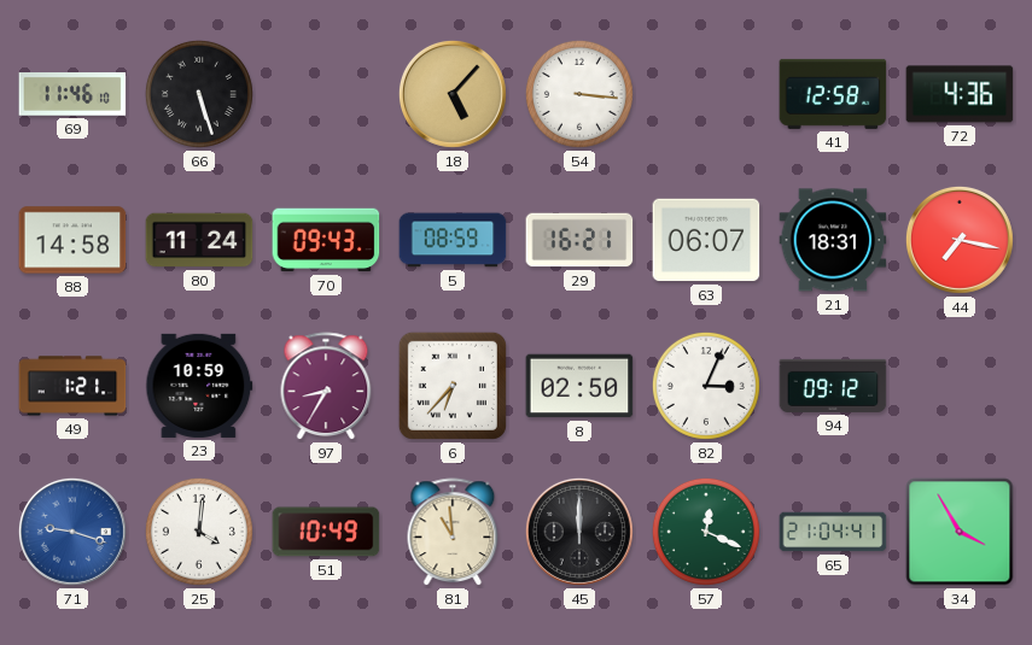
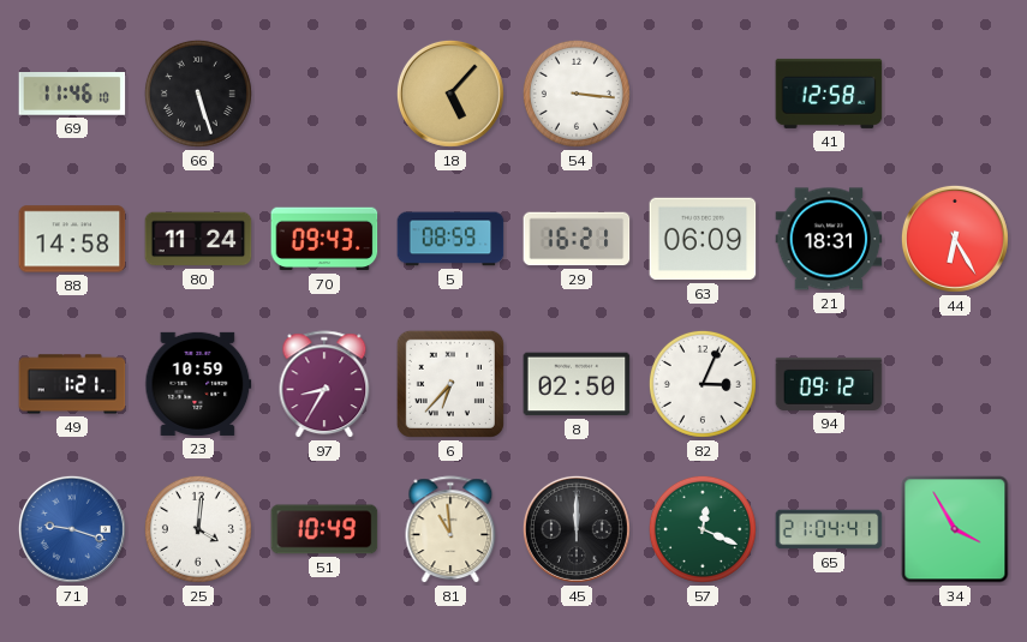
72: 4:36 -> none (960, 94)
63: 06:07 -> 06:09 (703, 239)
44: 7:17 -> 6:25 (955, 239)
